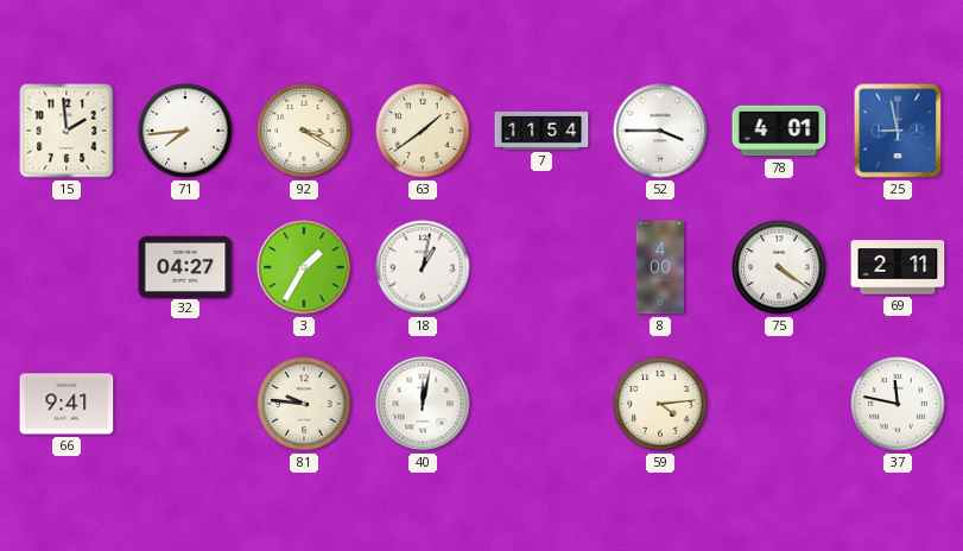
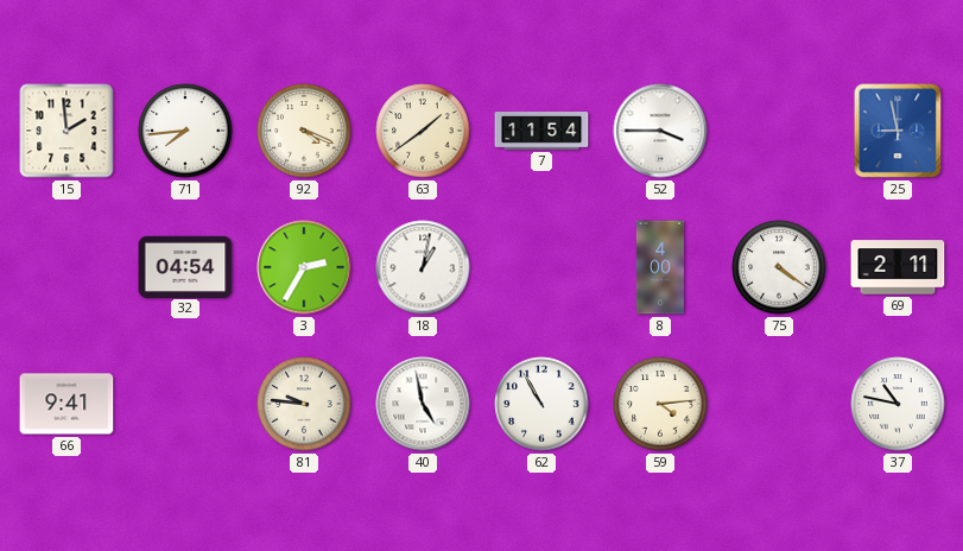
92: 3:20 -> 4:19 (304, 131)
78: 4:01 -> none (779, 131)
32: 04:27 -> 04:54 (185, 266)
3: 1:35 -> 2:35 (304, 267)
40: 12:02 -> 4:58 (423, 404)
62: none -> 10:55 (541, 404)
37: 11:47 -> 10:47 (898, 404)
